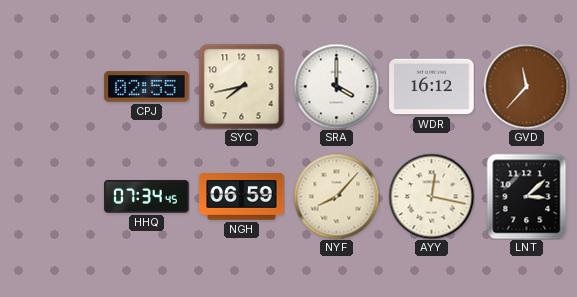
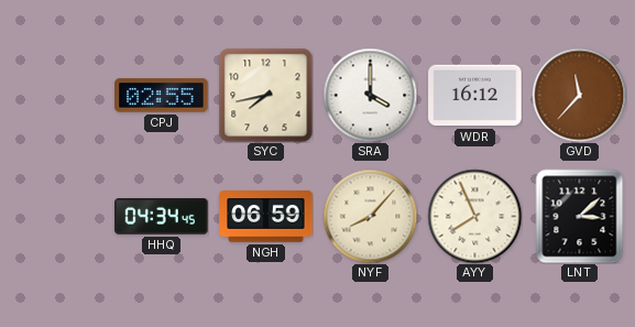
HHQ: 07:34 -> 04:34 (162, 217)
AYY: 12:17 -> 7:56 (474, 216)
